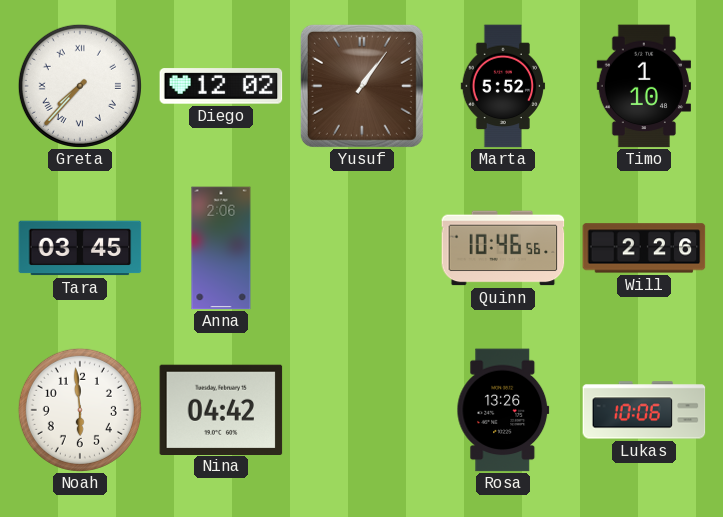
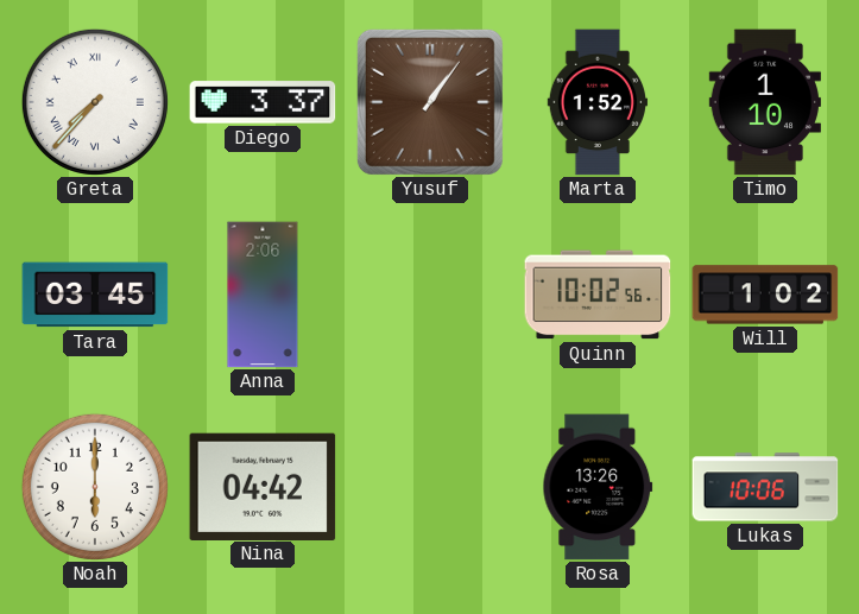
Diego: 12:02 -> 3:37 (263, 102)
Marta: 5:52 -> 1:52 (598, 102)
Quinn: 10:46 -> 10:02 (598, 295)
Will: 2:26 -> 1:02 (765, 295)
Noah: 5:59 -> 6:00 (95, 487)
